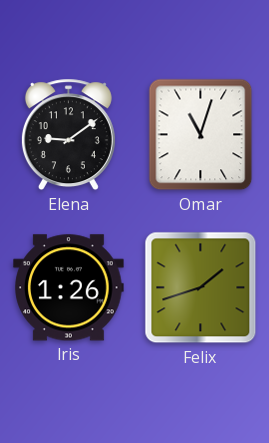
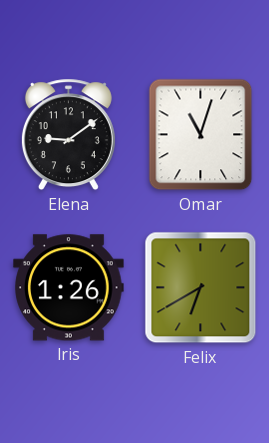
Felix: 1:42 -> 6:40 (201, 288)
